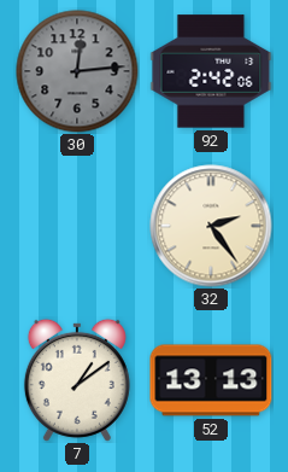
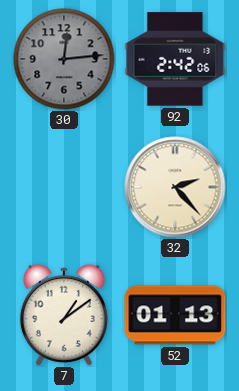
32: 2:24 -> 2:23 (175, 187)
52: 13:13 -> 01:13 (175, 315)
